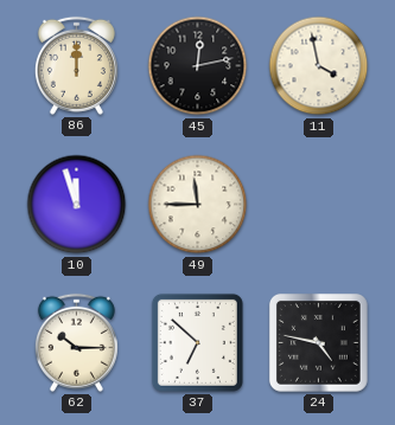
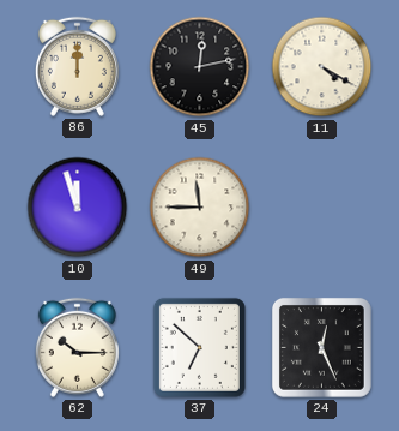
11: 3:58 -> 4:20 (322, 67)
24: 4:47 -> 12:26 (321, 347)
